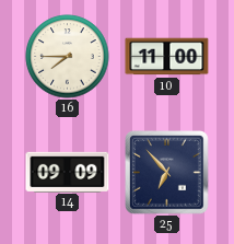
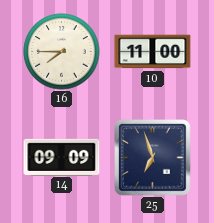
25: 6:53 -> 6:57 (153, 158)
